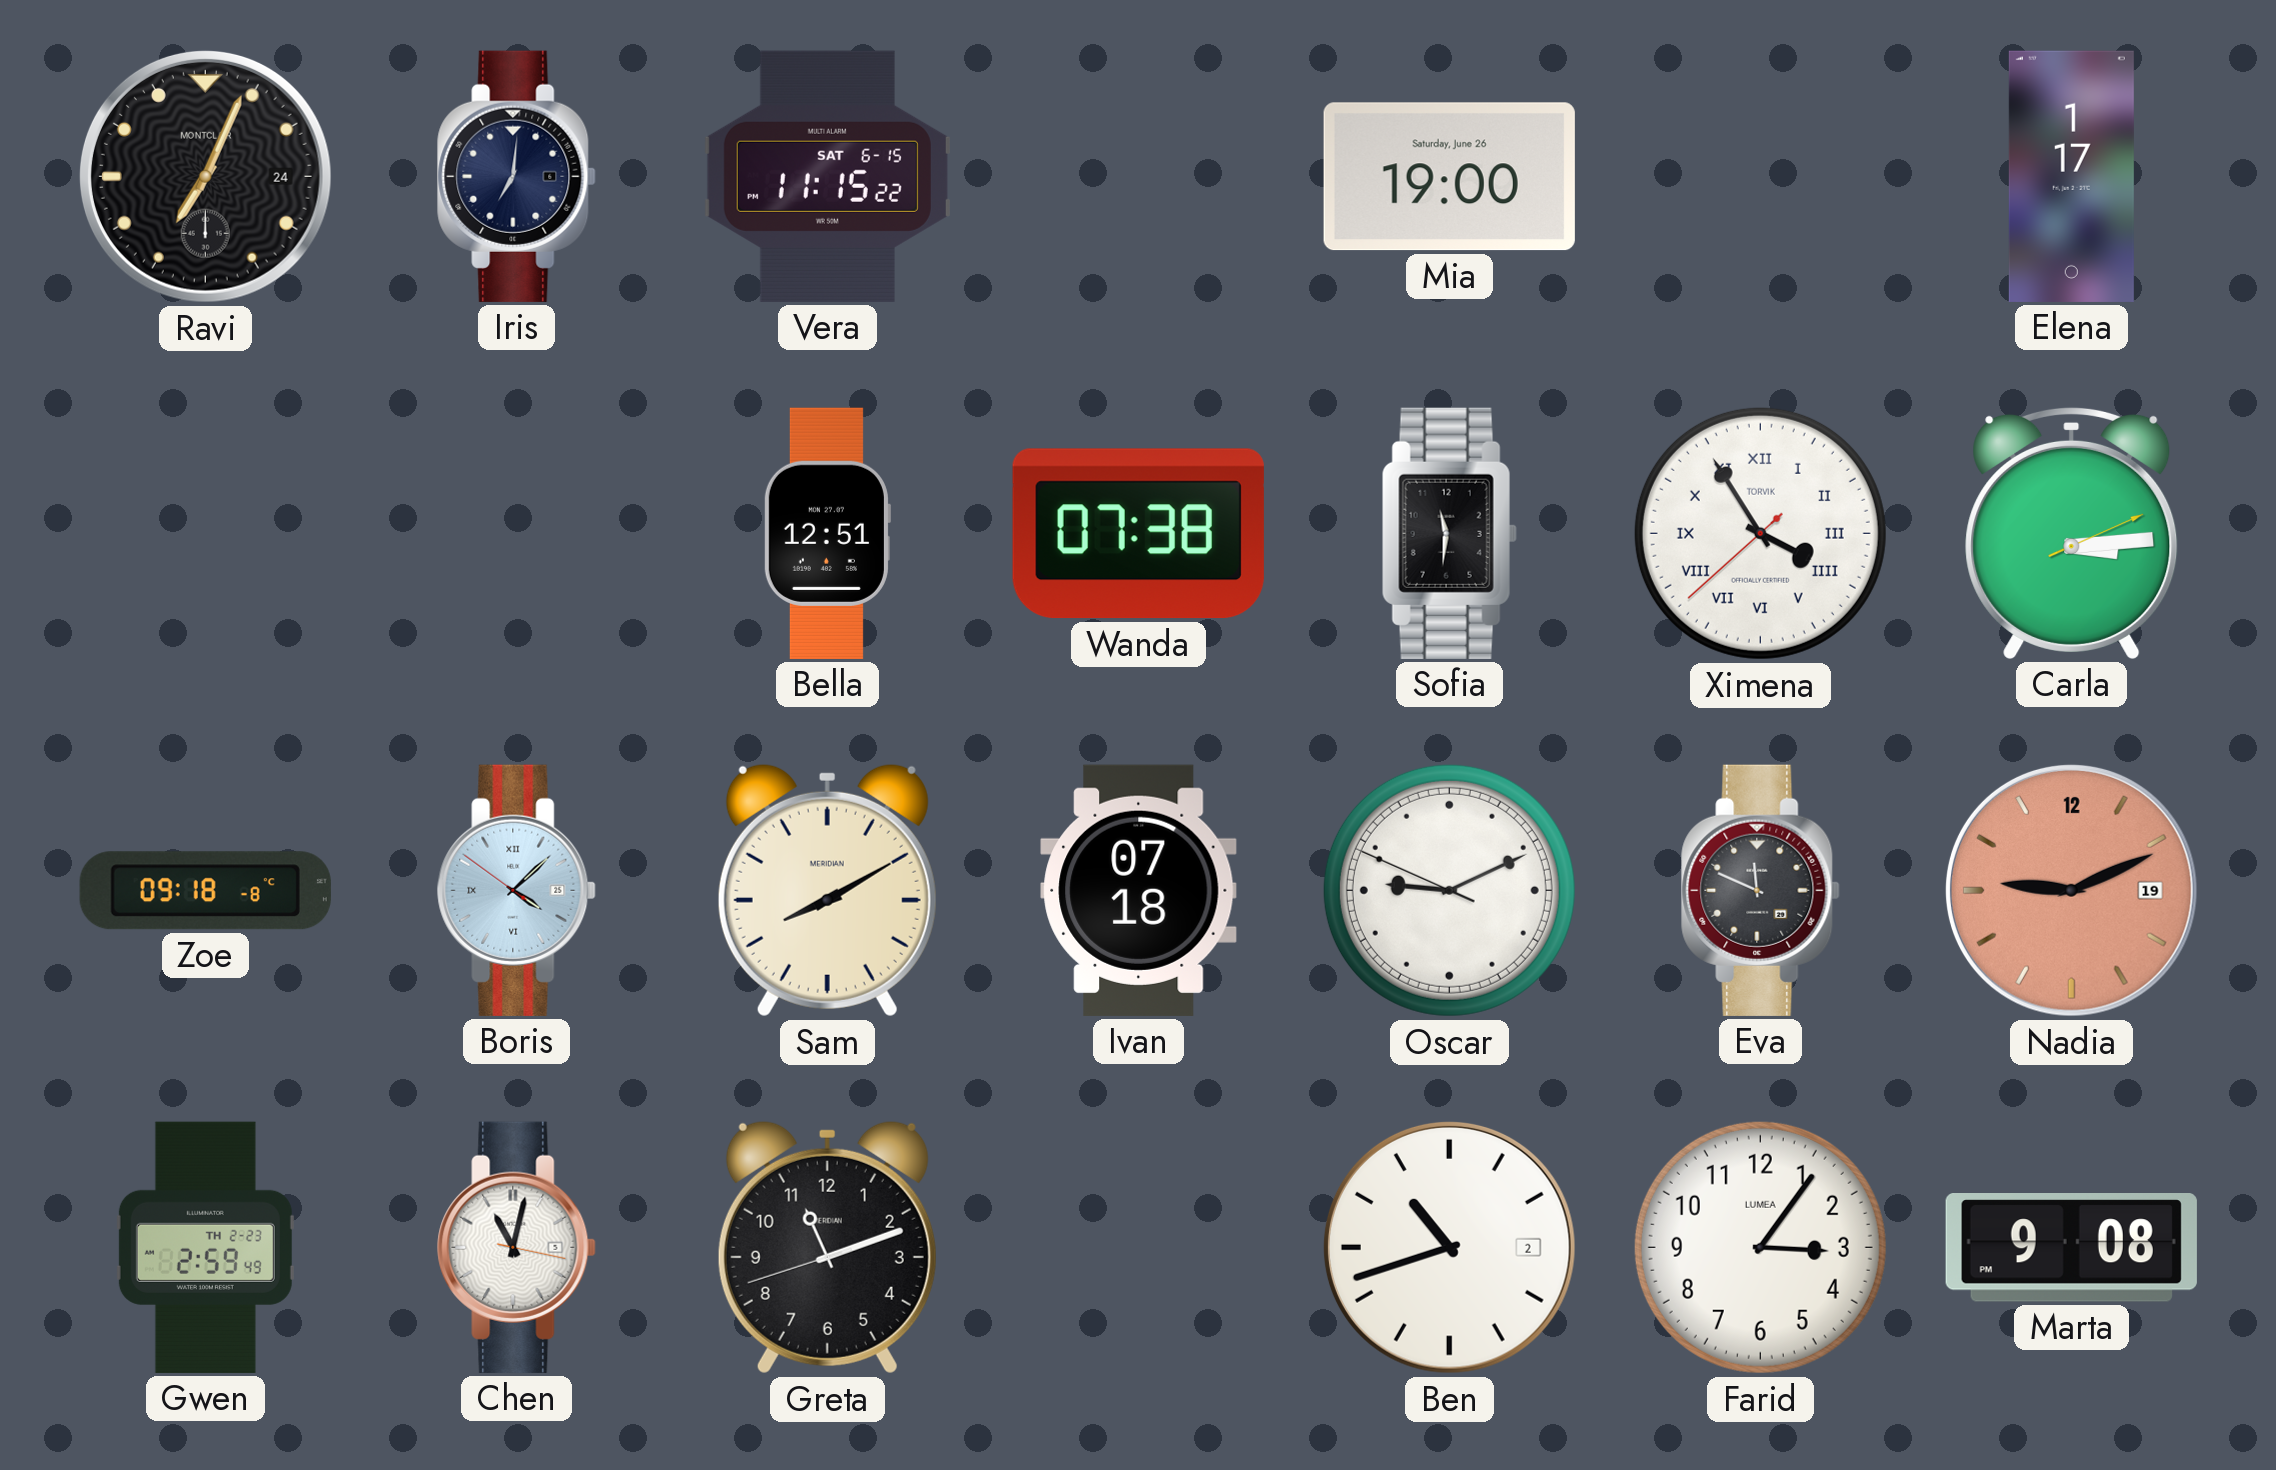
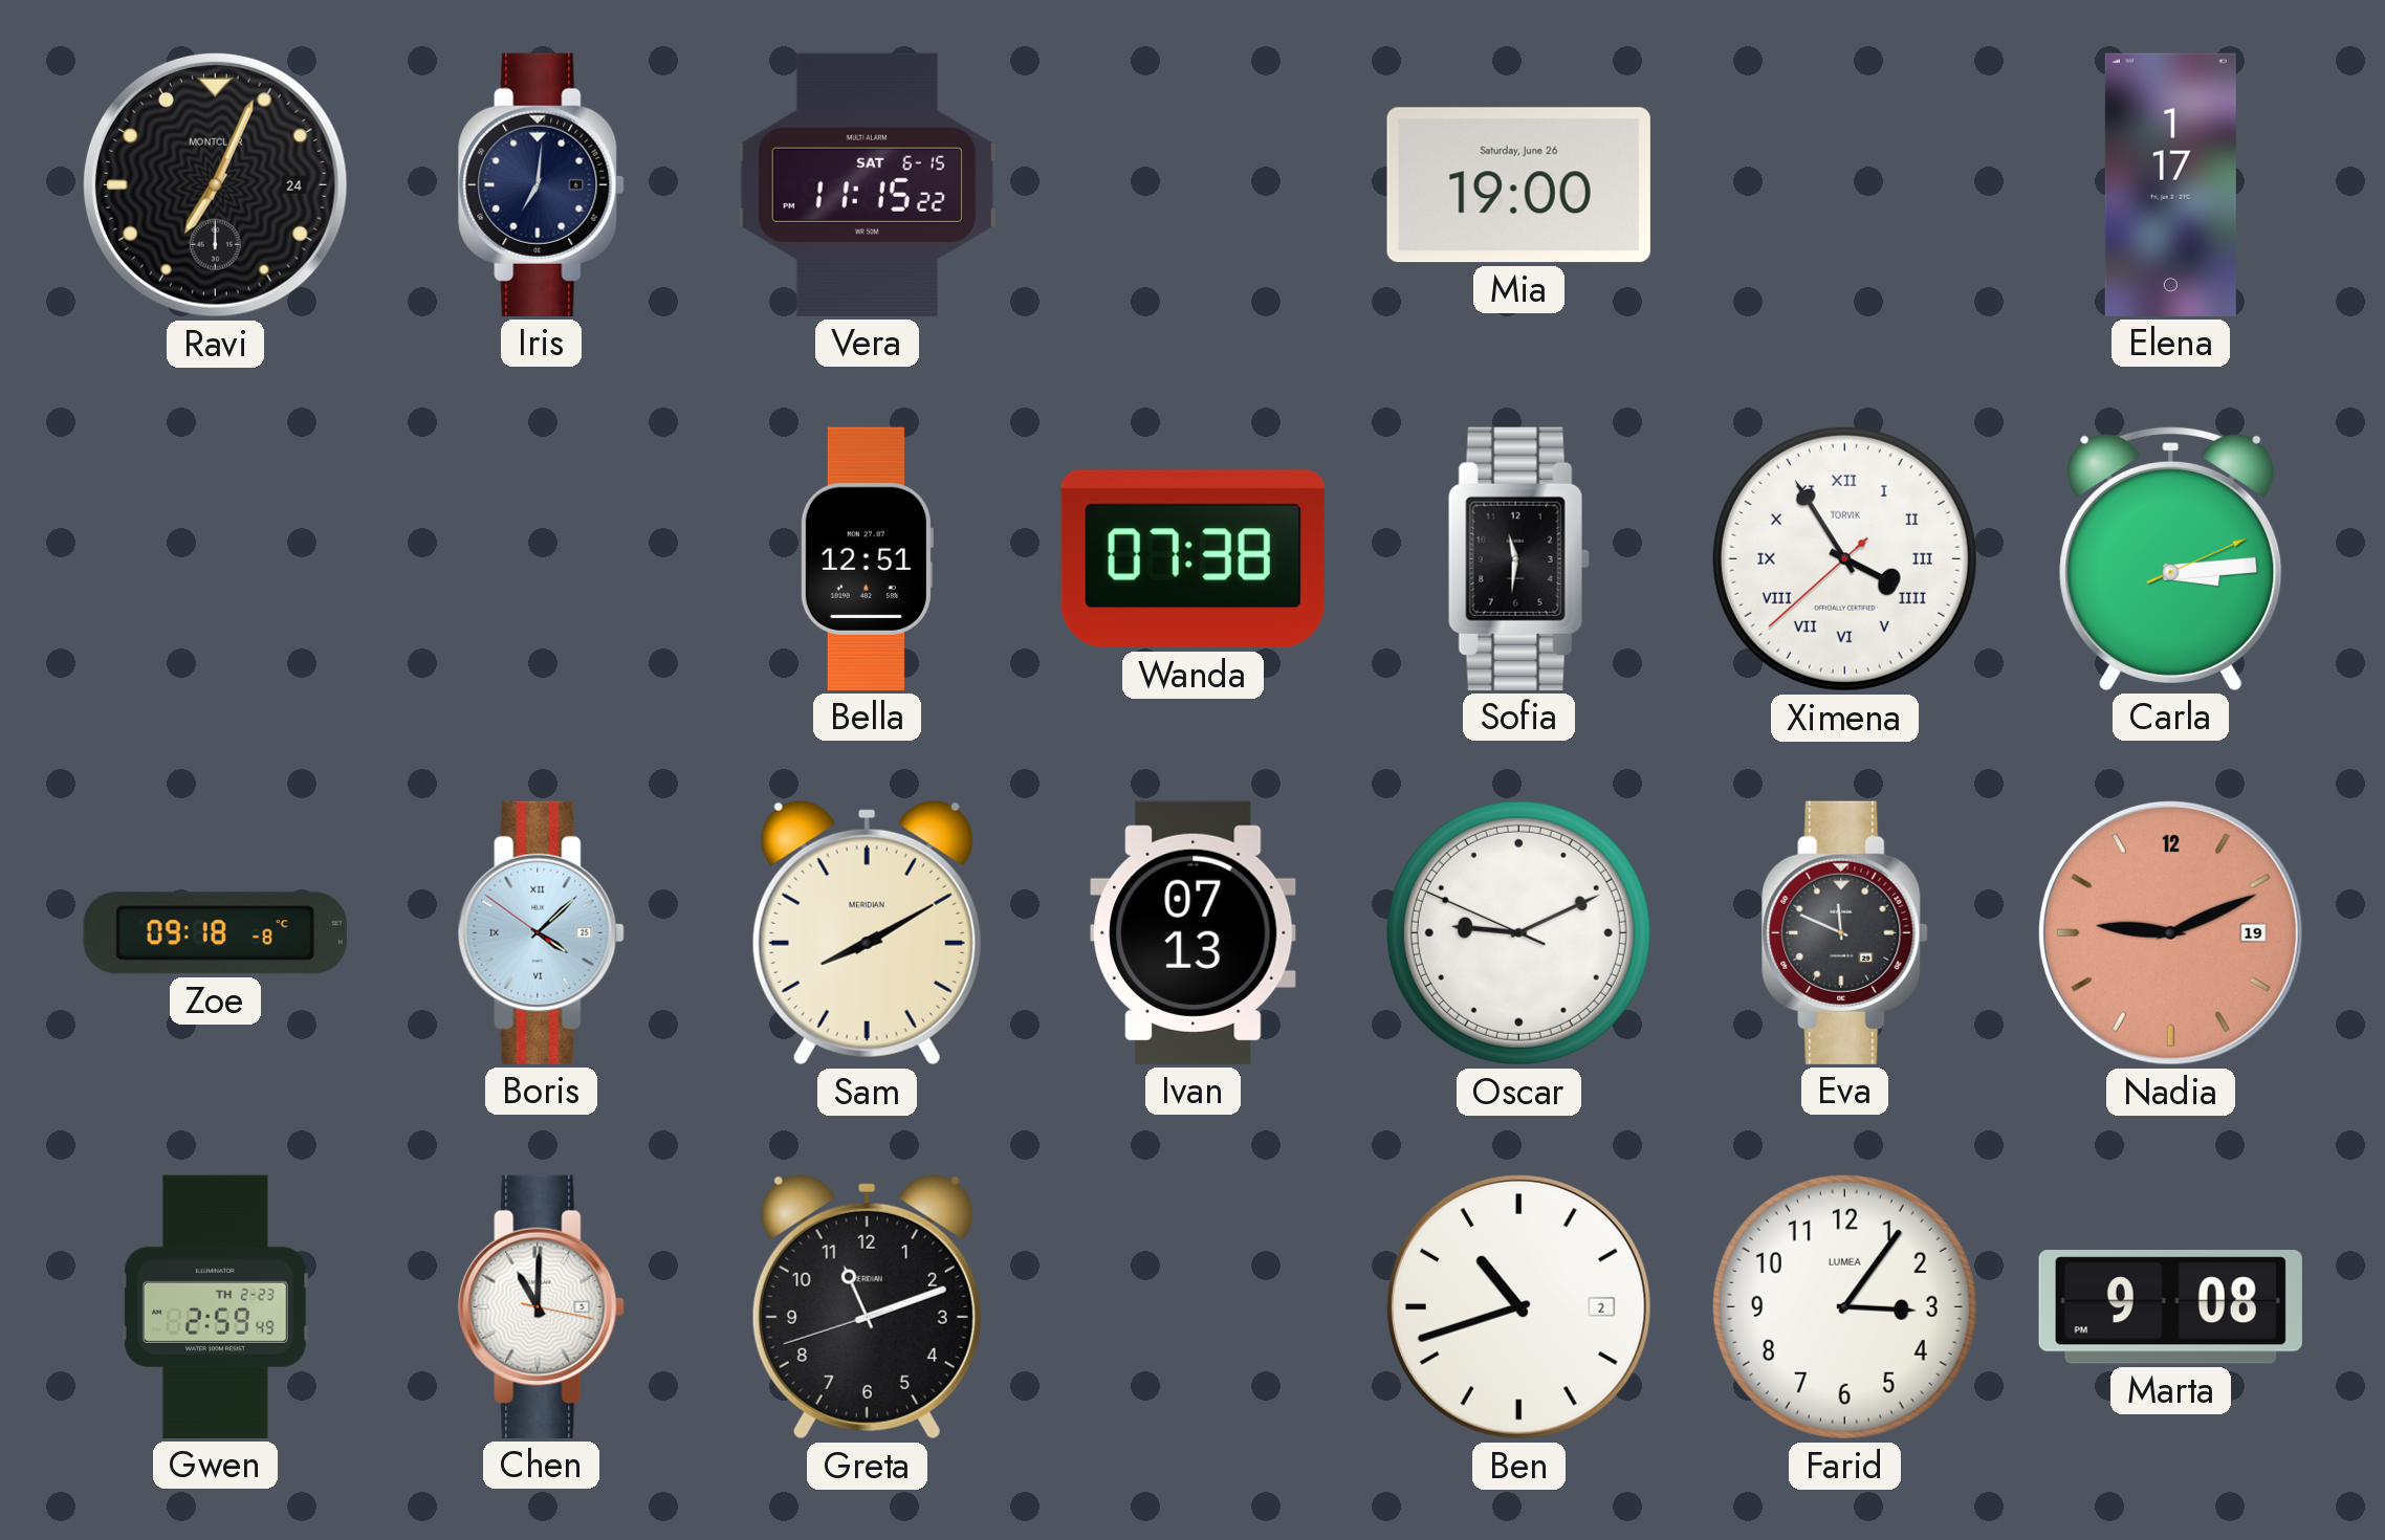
Ivan: 07:18 -> 07:13 (1194, 932)
Chen: 11:02 -> 11:00 (542, 1306)
